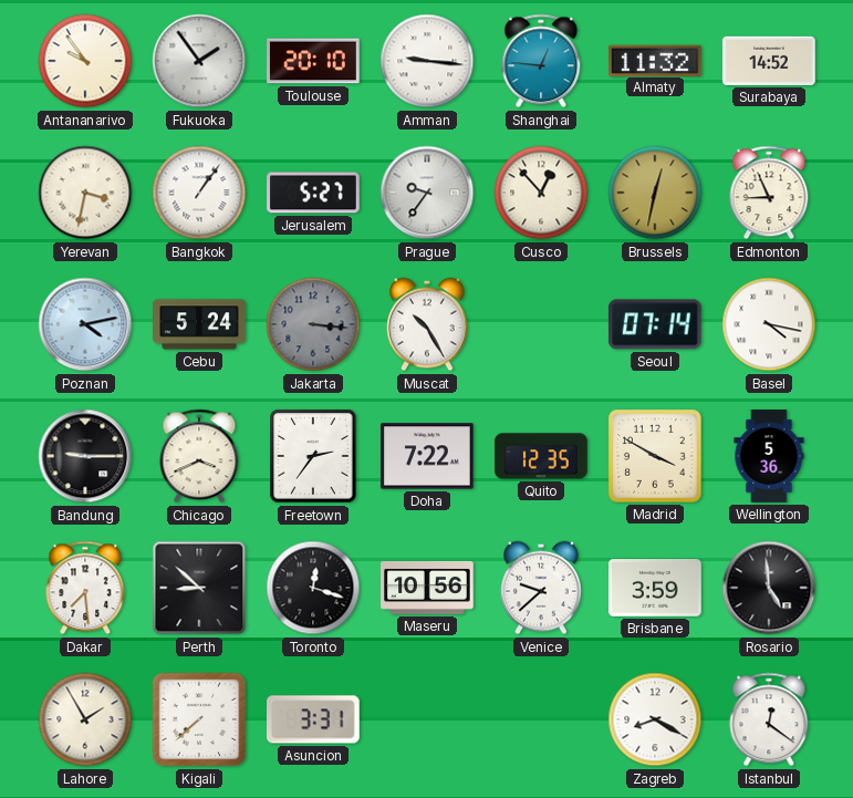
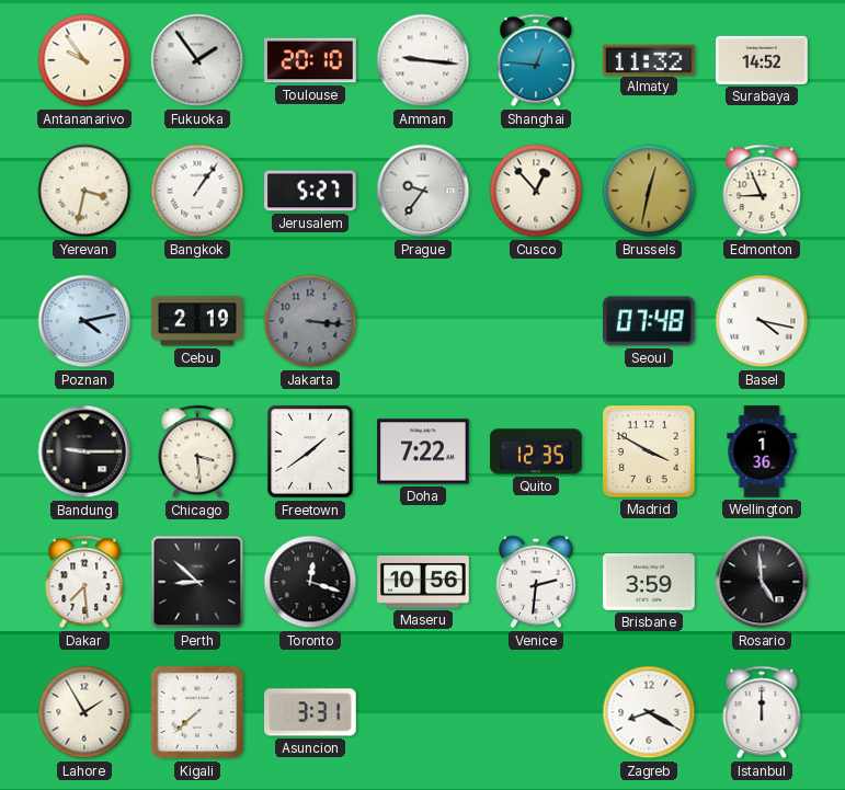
Cebu: 5:24 -> 2:19 (197, 321)
Muscat: 10:25 -> none (428, 324)
Seoul: 07:14 -> 07:48 (649, 321)
Chicago: 3:41 -> 3:29 (197, 451)
Freetown: 2:36 -> 1:39 (310, 451)
Wellington: 5:36 -> 1:36 (762, 451)
Venice: 9:38 -> 2:31 (537, 582)
Istanbul: 12:21 -> 12:00 (762, 712)
